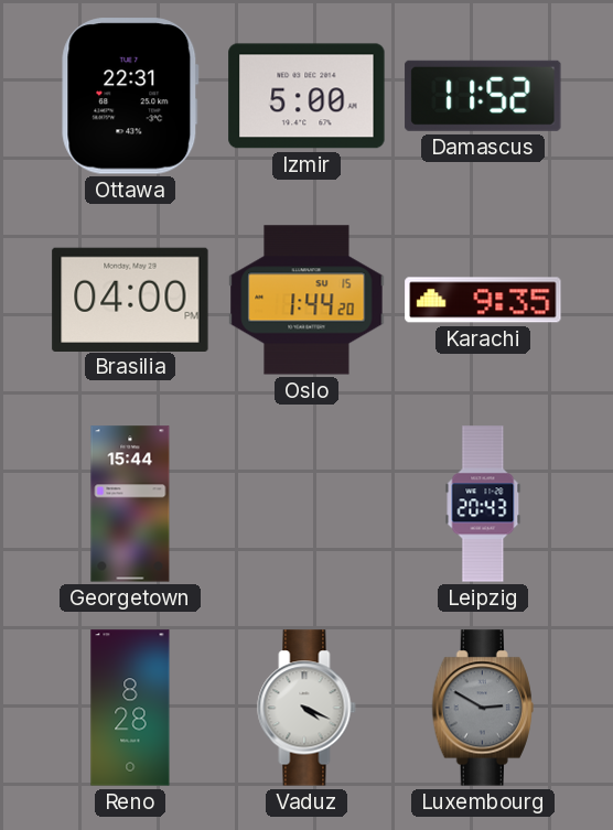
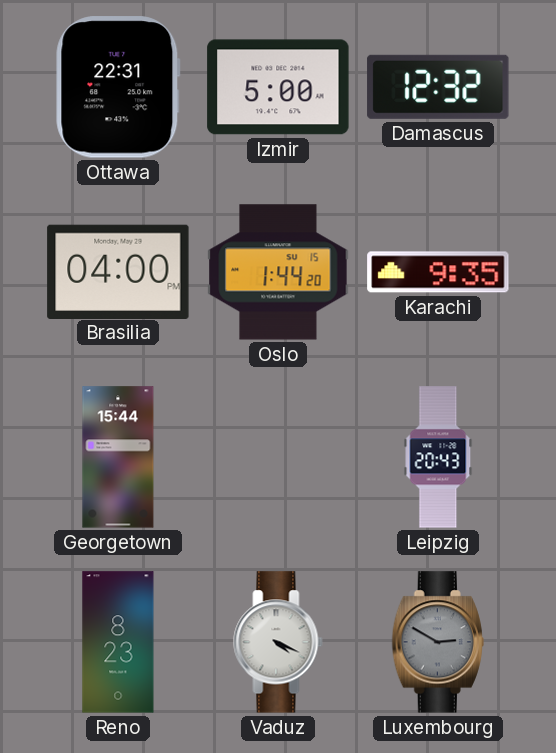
Damascus: 11:52 -> 12:32 (438, 87)
Reno: 8:28 -> 8:23 (118, 642)
